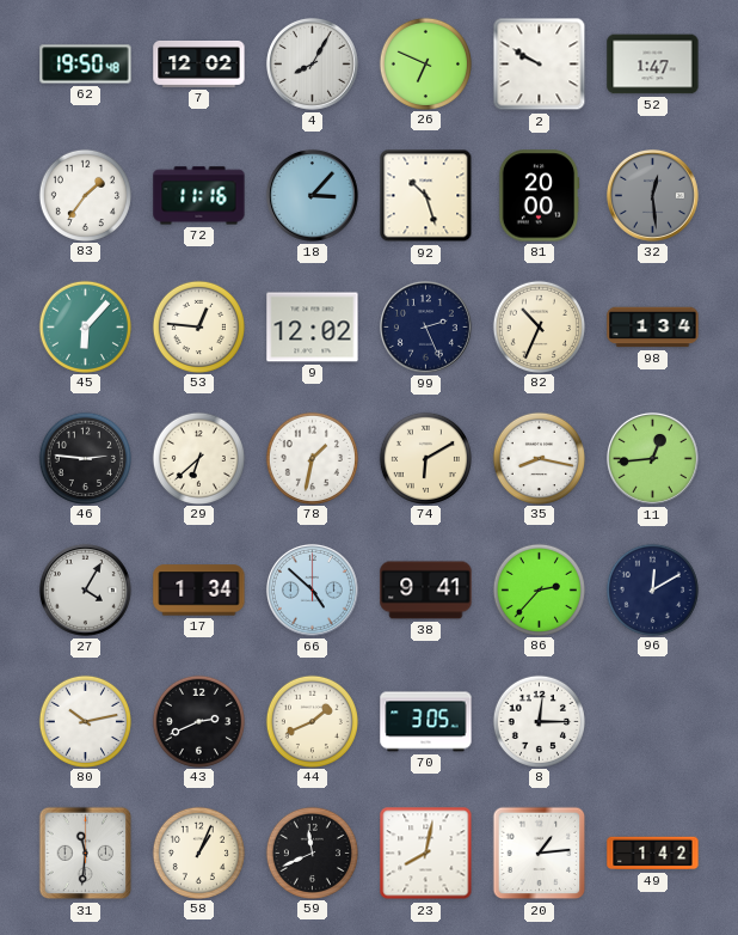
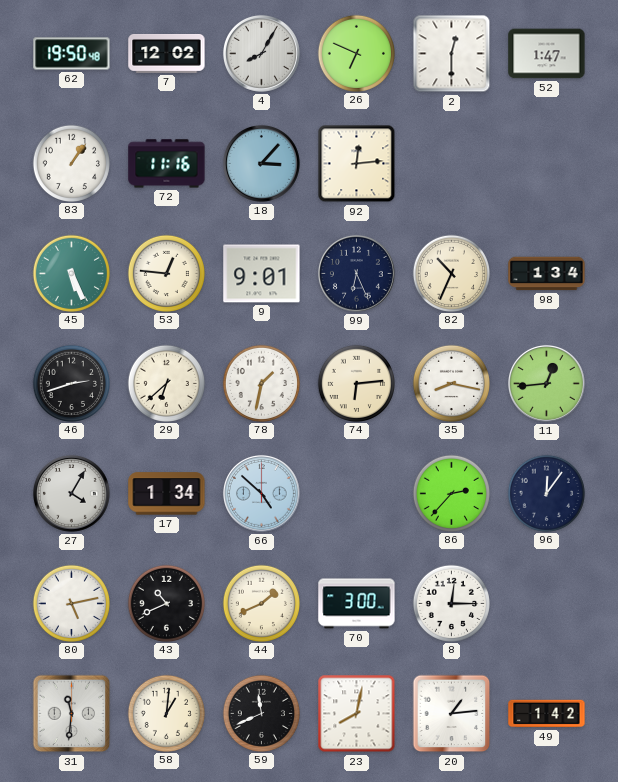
2: 9:50 -> 12:30 (452, 54)
83: 1:36 -> 1:06 (71, 163)
92: 10:27 -> 12:14 (357, 164)
81: 20:00 -> none (539, 196)
32: 12:29 -> none (653, 196)
45: 6:07 -> 5:26 (71, 273)
9: 12:02 -> 9:01 (262, 274)
99: 2:26 -> 6:26 (357, 274)
46: 2:46 -> 2:42 (71, 383)
74: 6:10 -> 6:14 (356, 383)
38: 9:41 -> none (426, 591)
96: 12:10 -> 12:06 (546, 493)
80: 10:13 -> 5:13 (71, 603)
43: 2:41 -> 10:41 (166, 603)
70: 3:05 -> 3:00 (357, 604)
58: 1:04 -> 1:01 (166, 713)
